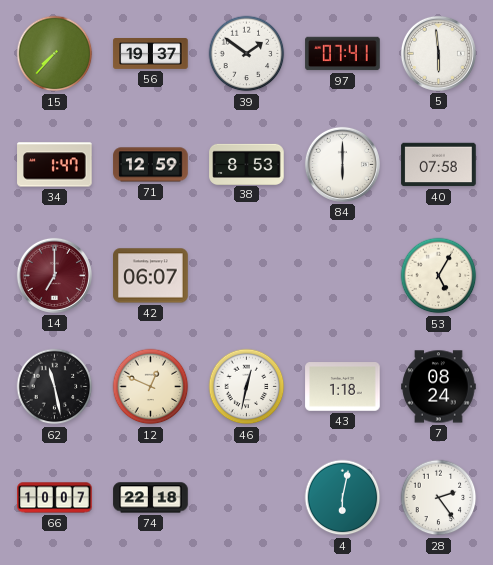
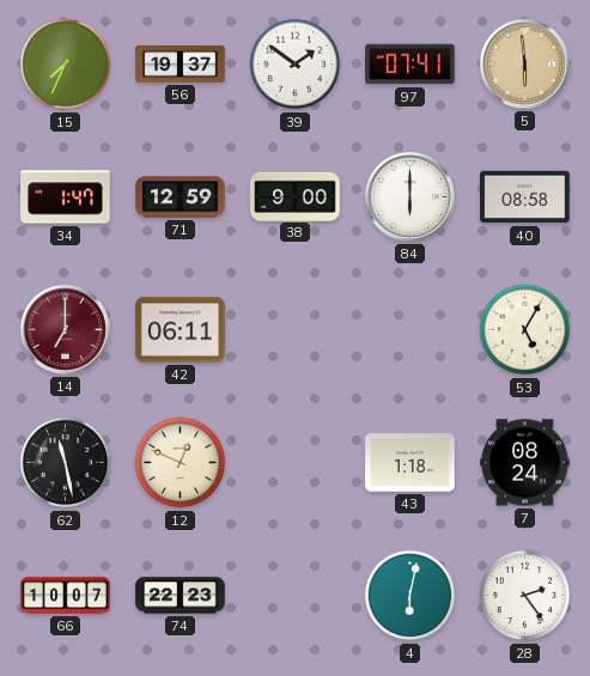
15: 7:37 -> 7:34 (66, 65)
5 dial: white -> champagne (524, 63)
38: 8:53 -> 9:00 (296, 196)
40: 07:58 -> 08:58 (525, 197)
42: 06:07 -> 06:11 (181, 330)
46: 12:32 -> none (247, 387)
74: 22:18 -> 22:23 (181, 596)
